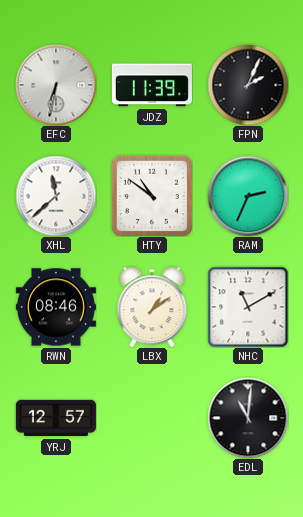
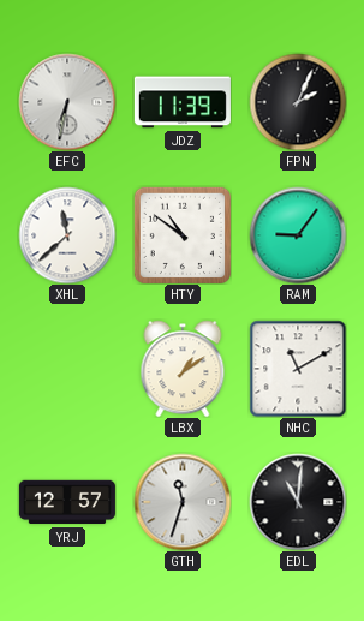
RAM: 2:34 -> 9:06 (298, 235)
RWN: 08:46 -> none (56, 307)
GTH: none -> 11:33 (183, 502)
